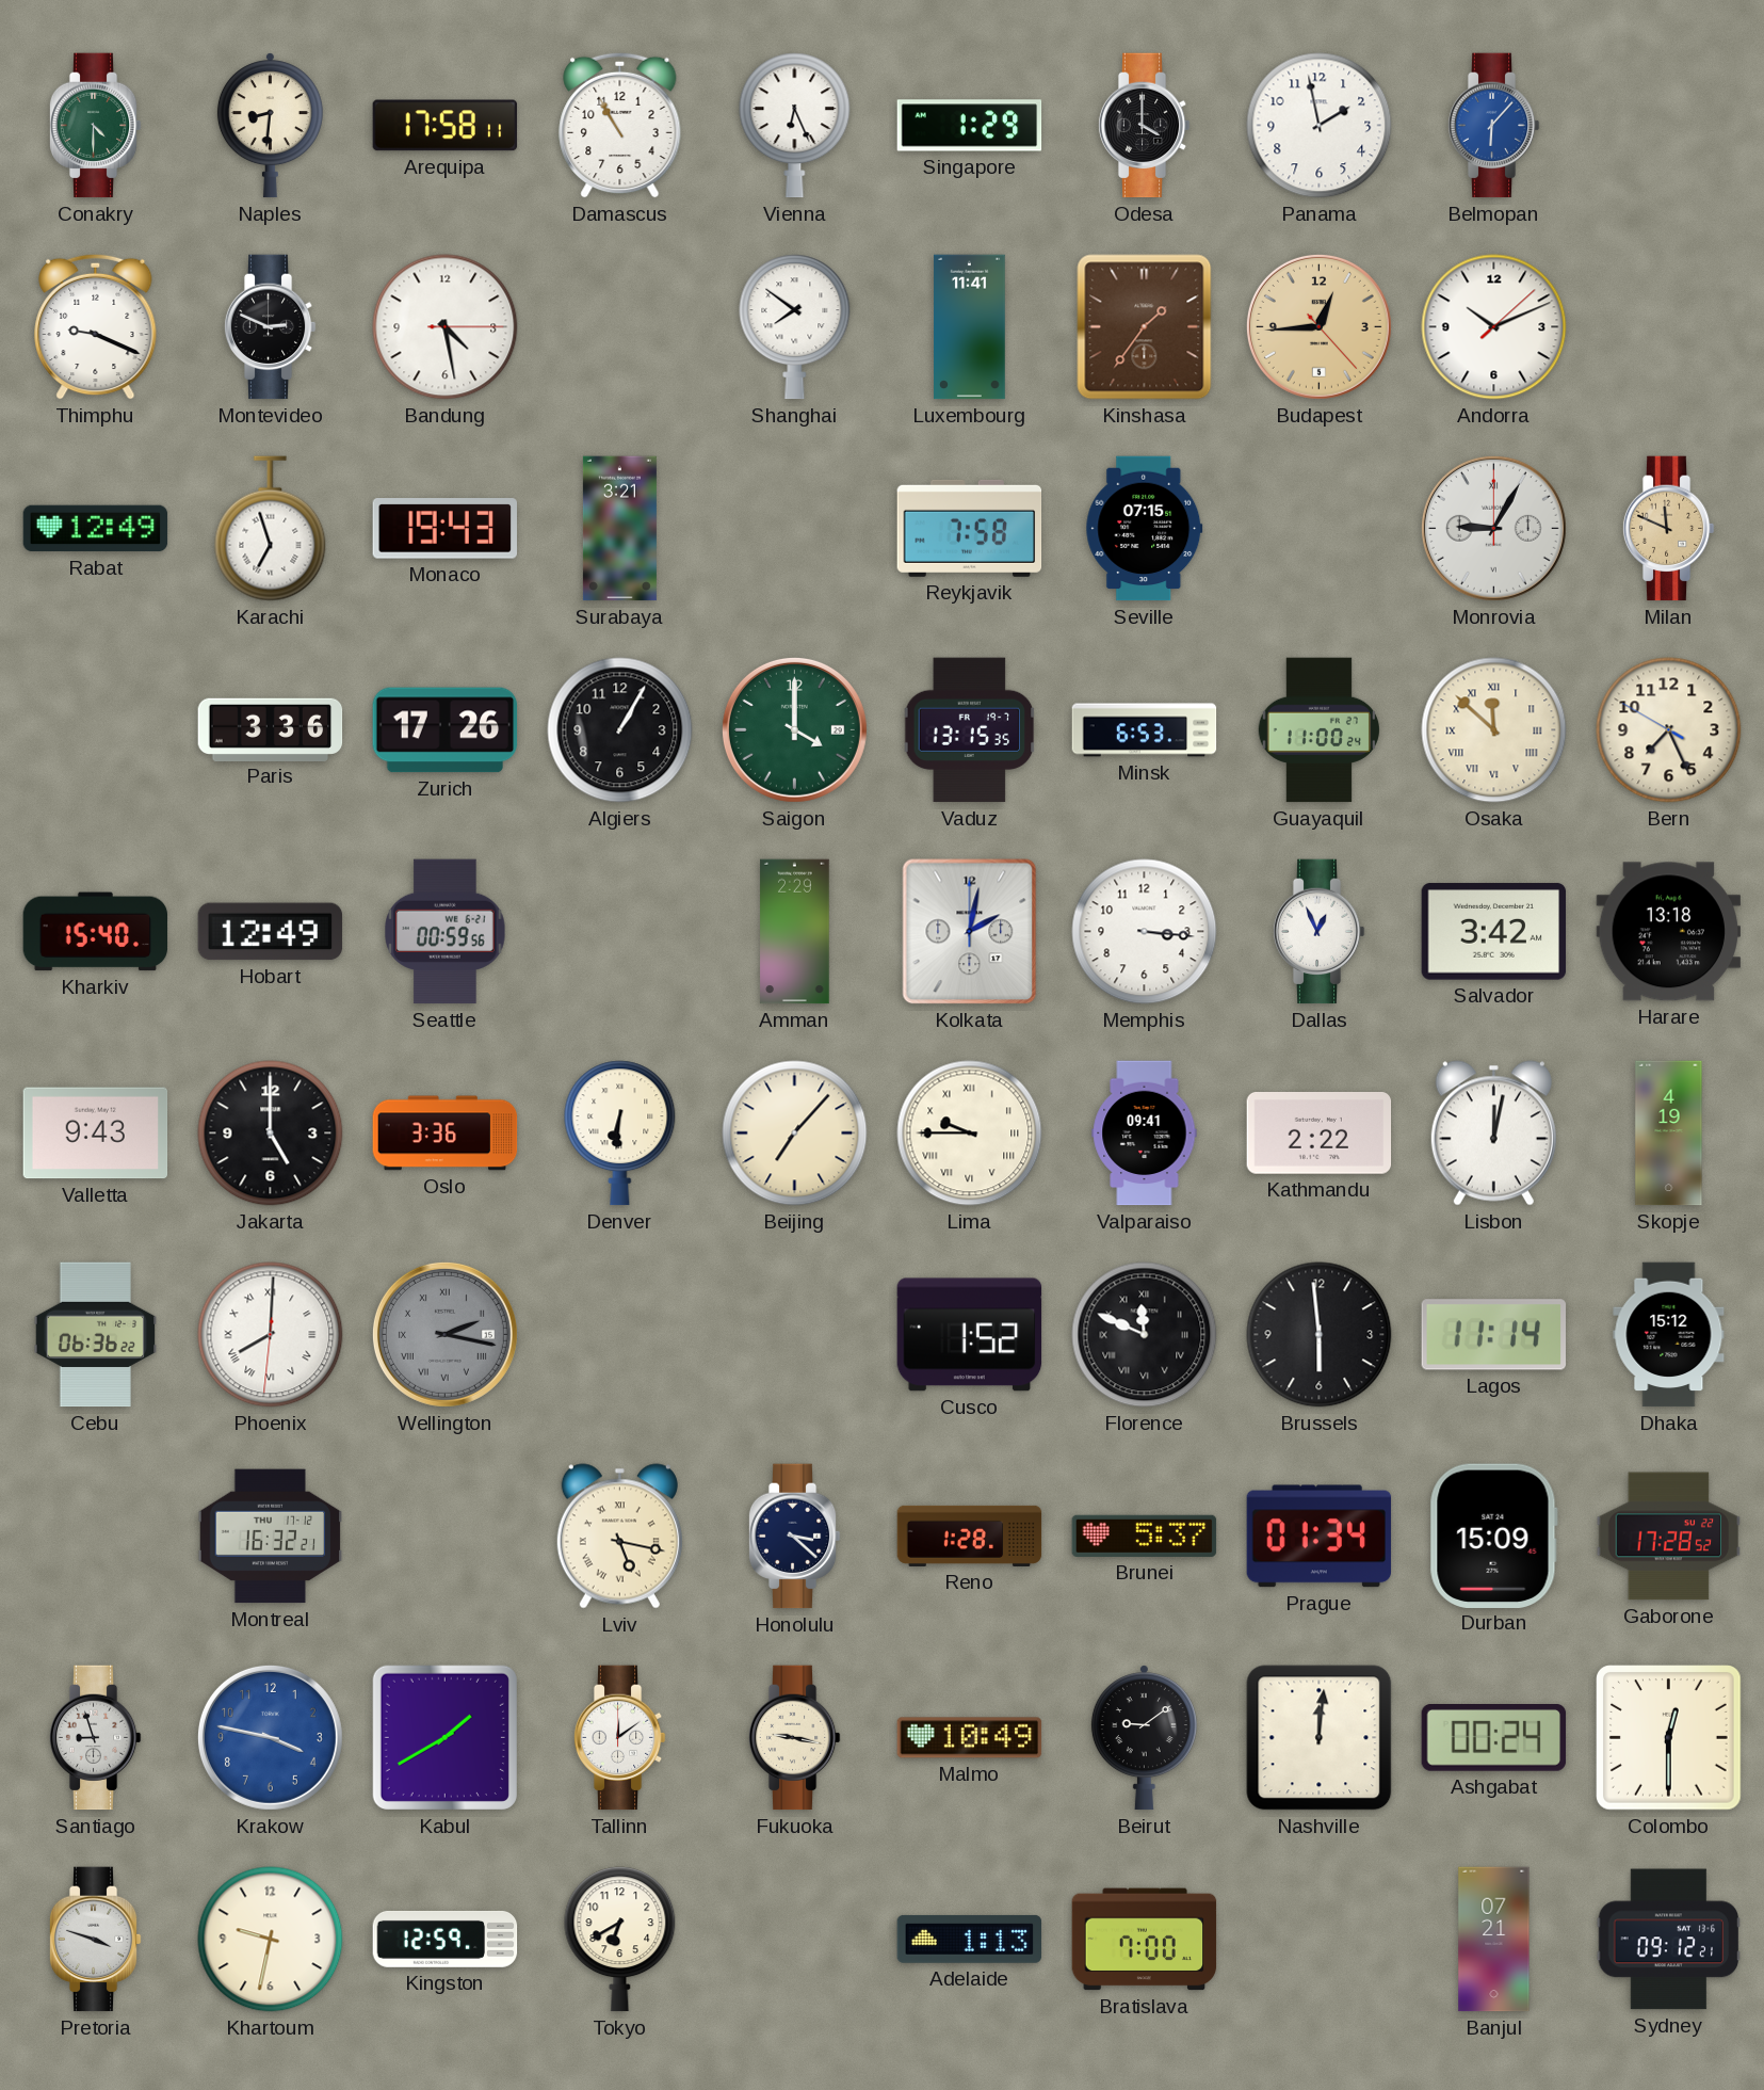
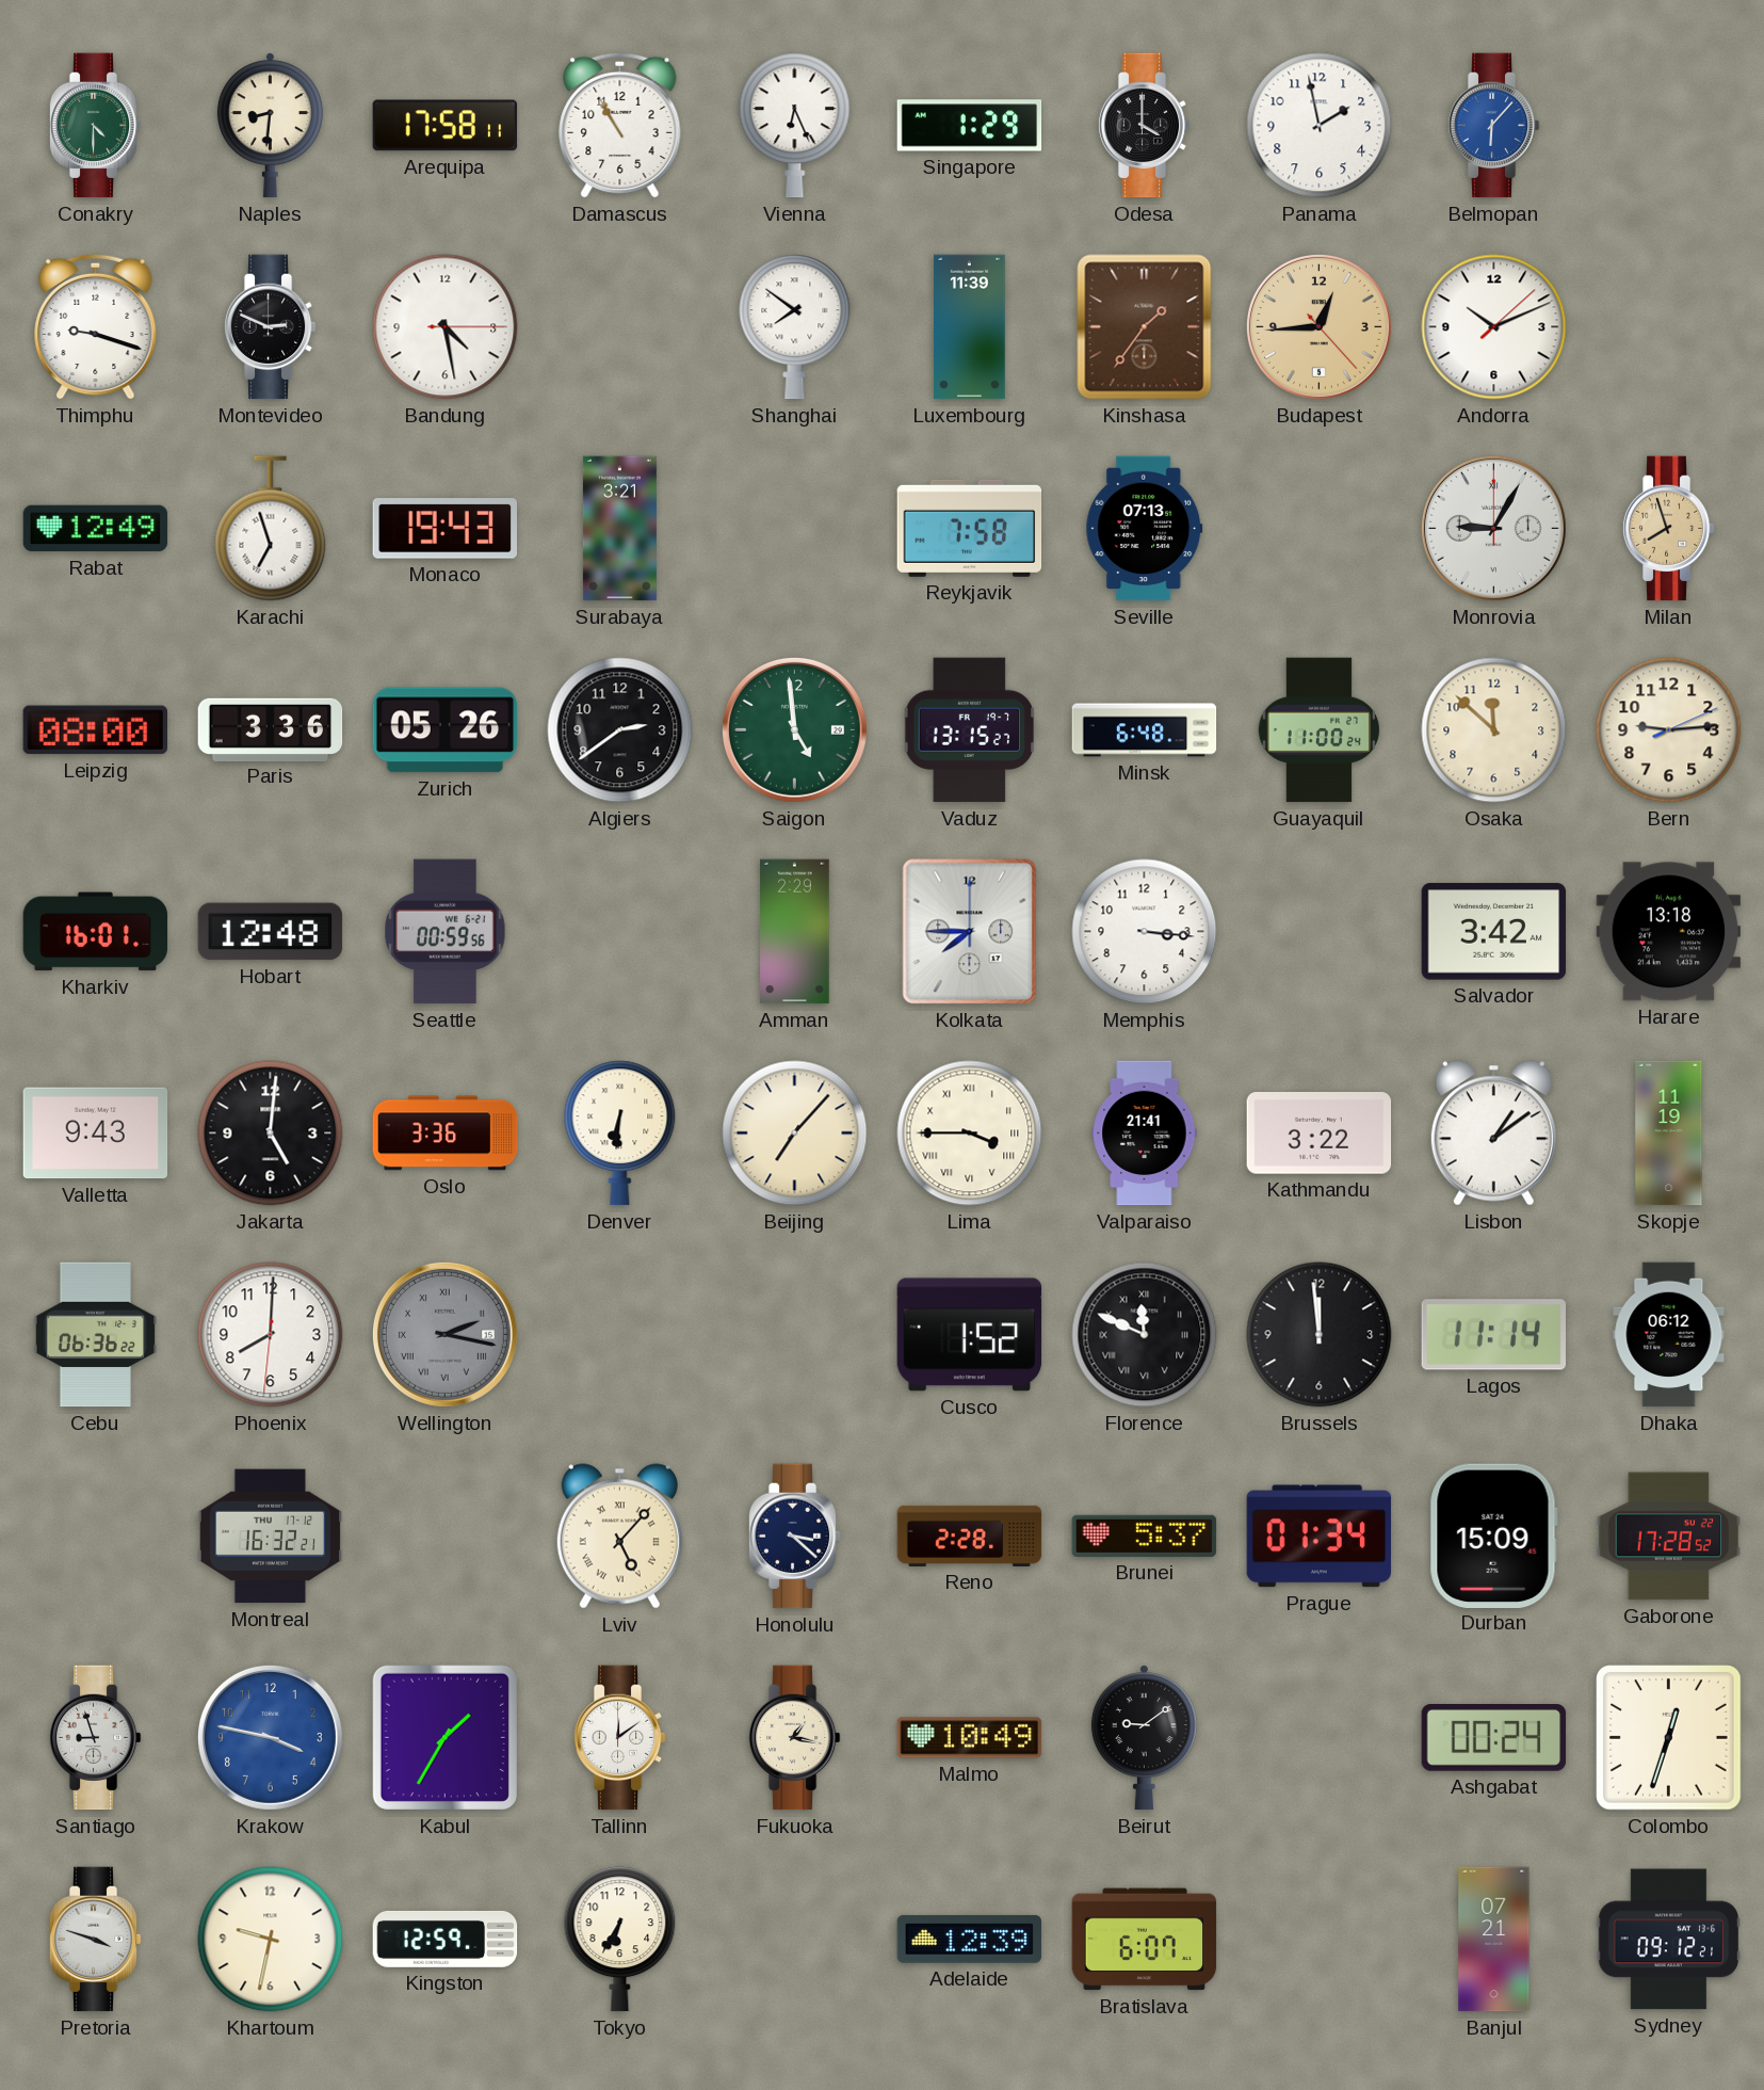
Thimphu: 9:19 -> 9:18 (96, 326)
Luxembourg: 11:41 -> 11:39 (970, 327)
Seville: 07:15 -> 07:13 (1145, 529)
Milan: 11:49 -> 7:57 (1668, 529)
Leipzig: none -> 08:00 (95, 730)
Zurich: 17:26 -> 05:26 (446, 730)
Algiers: 1:05 -> 2:39 (620, 730)
Saigon: 4:00 -> 4:59 (794, 729)
Vaduz: 13:15:35 -> 13:15:27 (970, 730)
Minsk: 6:53 -> 6:48 (1145, 730)
Osaka numerals: Roman -> Arabic (1494, 730)
Bern: 7:25 -> 9:14 (1669, 730)
Kharkiv: 15:40 -> 16:01 (96, 932)
Hobart: 12:49 -> 12:48 (271, 932)
Kolkata: 2:02 -> 7:45 (970, 932)
Dallas: 12:56 -> none (1318, 932)
Jakarta: 5:00 -> 5:01 (271, 1134)
Lima: 9:45 -> 3:45 (970, 1134)
Valparaiso: 09:41 -> 21:41 (1145, 1134)
Kathmandu: 2:22 -> 3:22 (1320, 1134)
Lisbon: 12:02 -> 1:09 (1493, 1134)
Skopje: 4:19 -> 11:19 (1669, 1134)
Phoenix numerals: Roman -> Arabic (271, 1335)
Brussels: 5:59 -> 11:59 (1320, 1335)
Dhaka: 15:12 -> 06:12 (1669, 1335)
Lviv: 5:17 -> 5:07 (619, 1537)
Reno: 1:28 -> 2:28 (970, 1536)
Kabul: 1:40 -> 1:35 (444, 1737)
Fukuoka: 9:17 -> 1:17 (794, 1738)
Nashville: 12:01 -> none (1320, 1738)
Colombo: 12:30 -> 12:33 (1669, 1738)
Tokyo: 6:40 -> 6:35 (620, 1940)
Adelaide: 1:13 -> 12:39 (970, 1939)
Bratislava: 7:00 -> 6:07 (1145, 1940)
